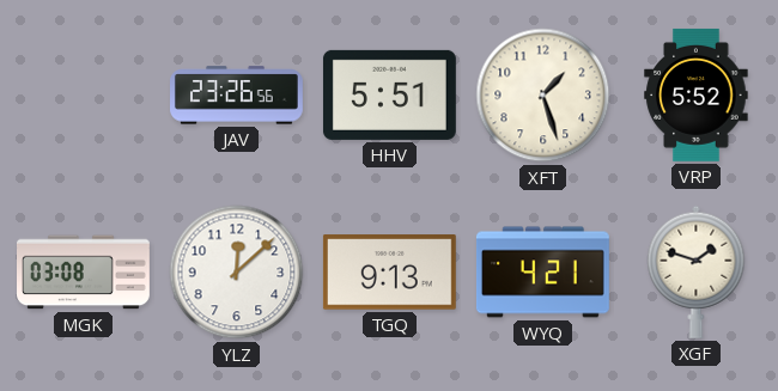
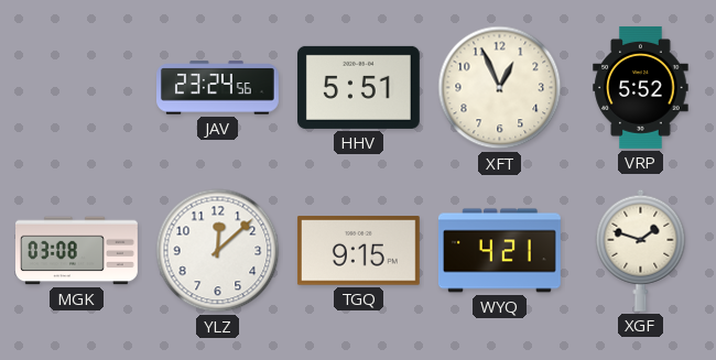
JAV: 23:26 -> 23:24 (218, 88)
XFT: 1:27 -> 12:56 (500, 88)
TGQ: 9:13 -> 9:15 (358, 251)
